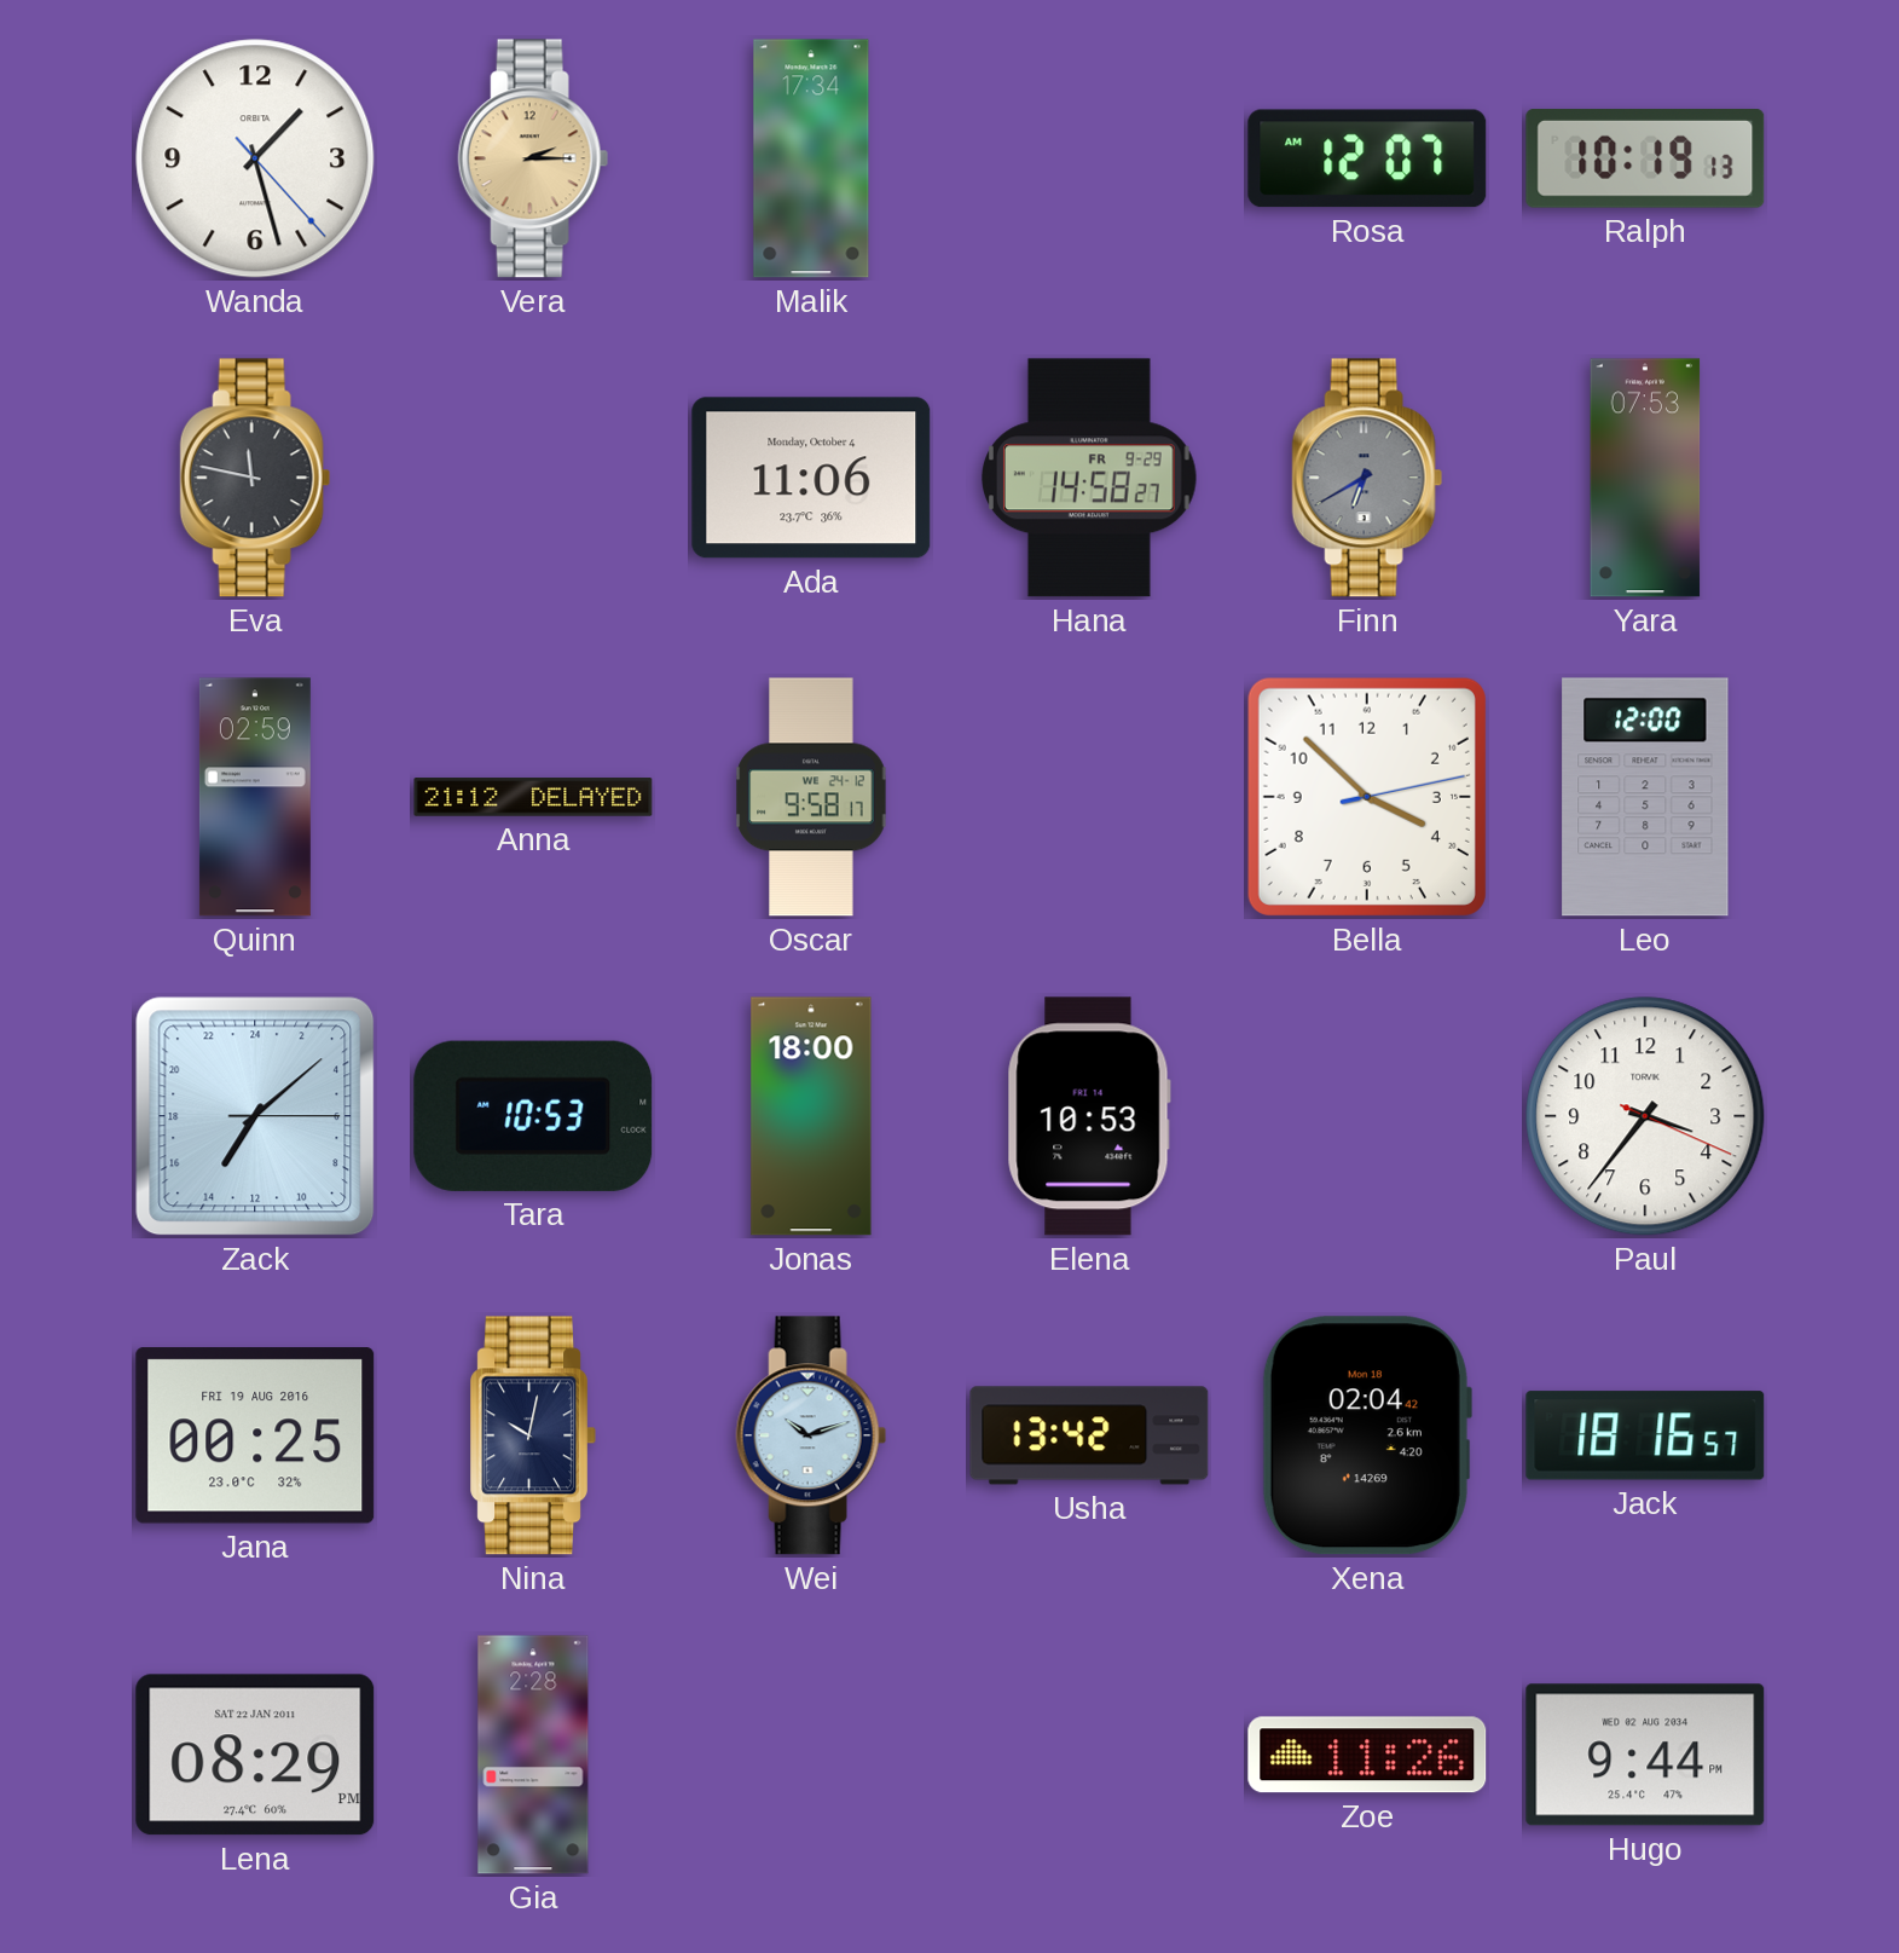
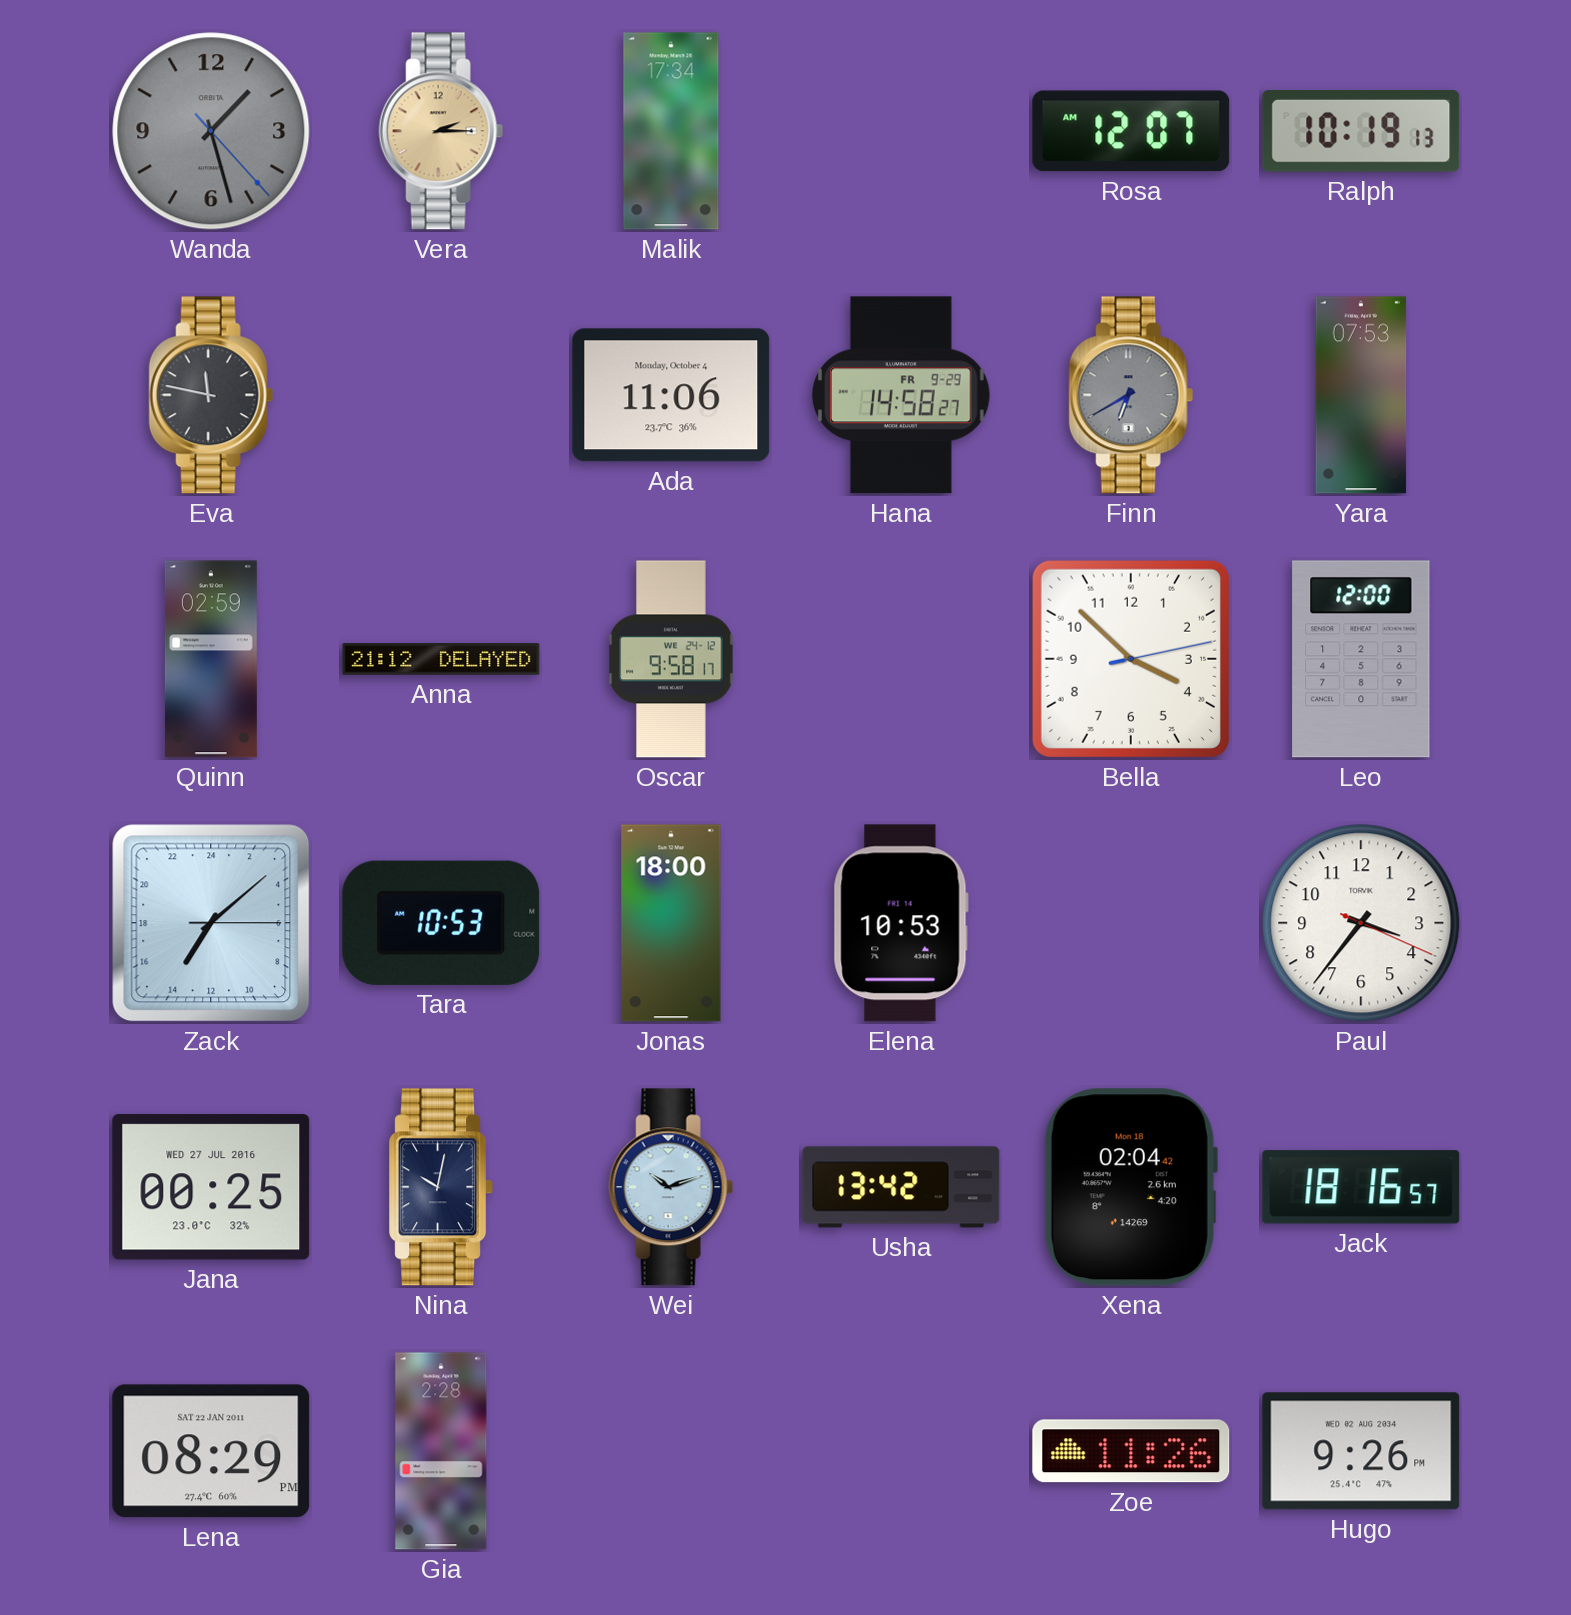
Wanda dial: white -> grey (211, 131)
Jana date: FRI 19 AUG 2016 -> WED 27 JUL 2016 (211, 1187)
Hugo: 9:44 -> 9:26 (1361, 1451)
